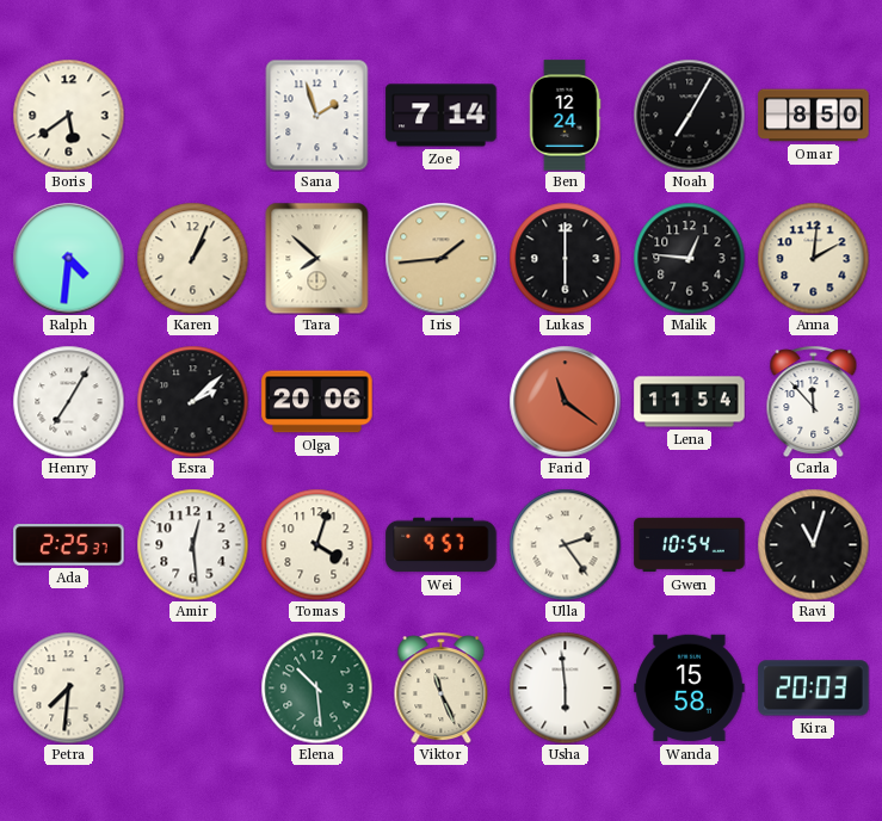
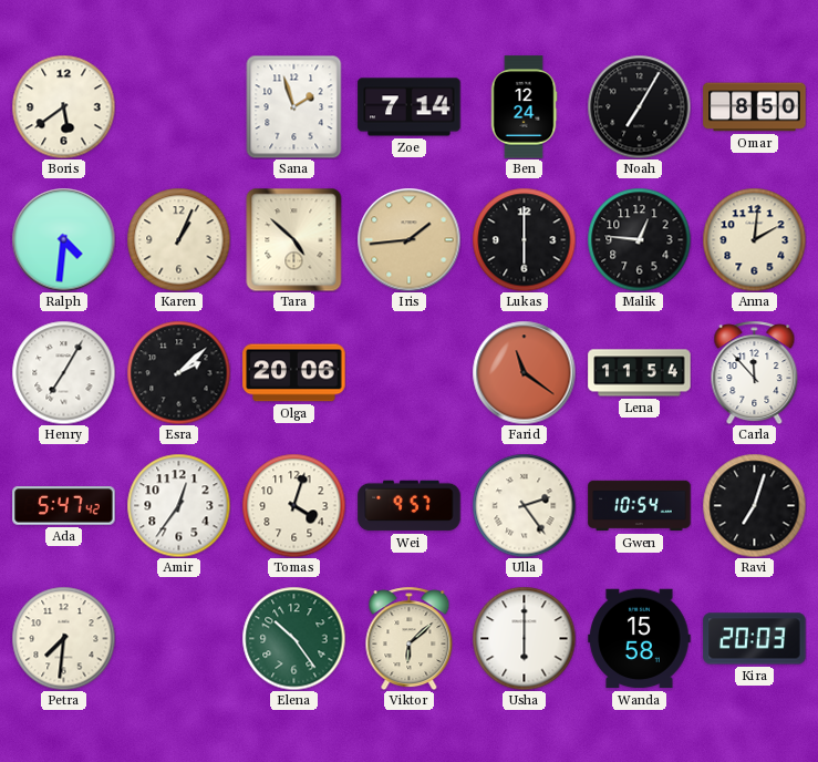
Tara: 7:52 -> 4:52 (294, 239)
Ada: 2:25 -> 5:47 (64, 506)
Amir: 12:29 -> 12:36 (178, 505)
Ravi: 11:03 -> 7:03 (754, 505)
Elena: 10:29 -> 10:24 (293, 638)
Viktor: 11:26 -> 6:08 (410, 638)
Usha: 5:59 -> 6:00 (524, 638)
